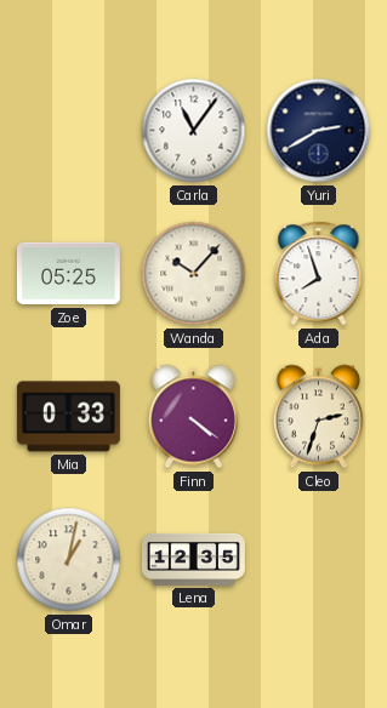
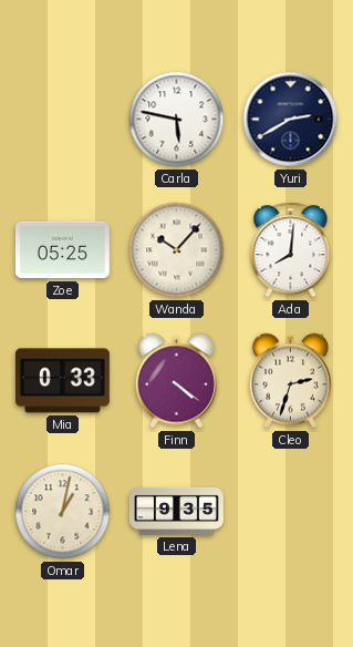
Carla: 11:06 -> 5:47 (177, 120)
Ada: 7:57 -> 8:01 (291, 250)
Lena: 12:35 -> 9:35 (176, 511)
